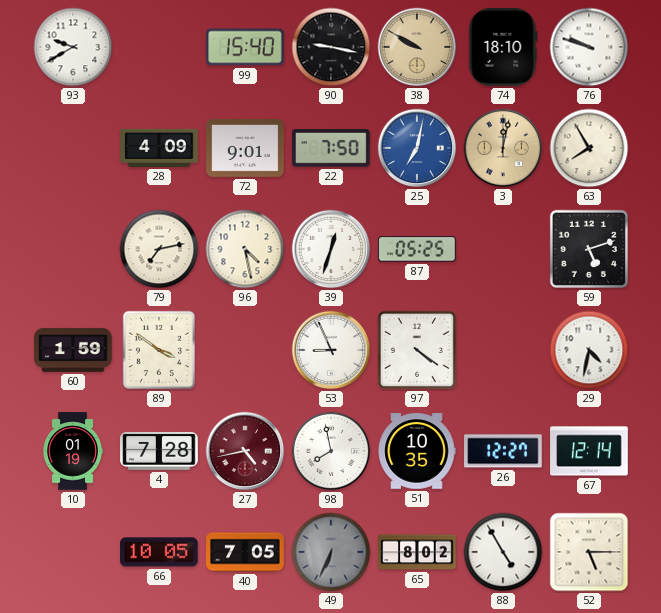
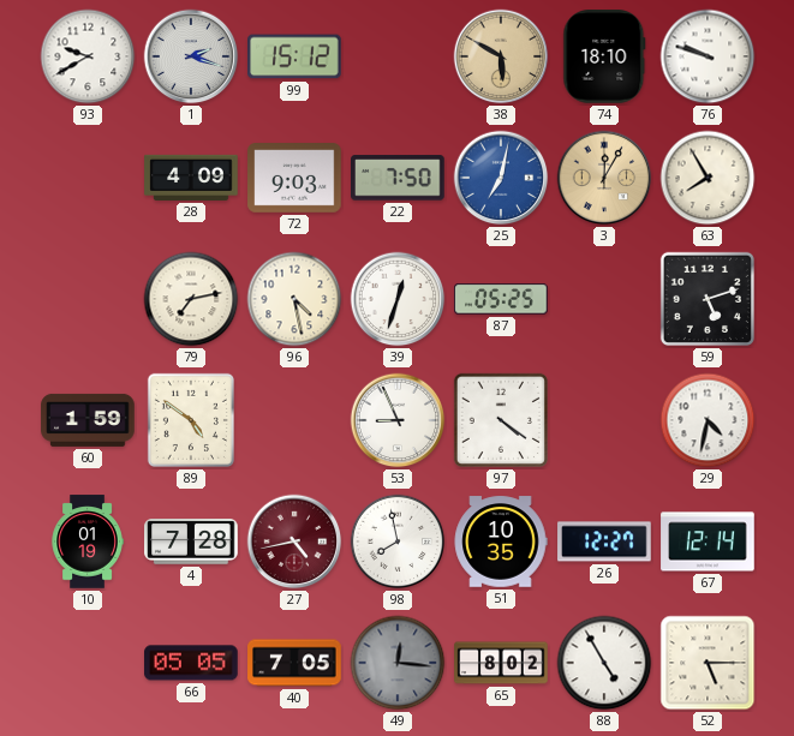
1: none -> 2:18 (191, 56)
99: 15:40 -> 15:12 (294, 56)
90: 9:17 -> none (331, 47)
38: 9:50 -> 5:50 (501, 56)
72: 9:01 -> 9:03 (294, 179)
3: 12:02 -> 12:05 (604, 178)
89: 3:51 -> 4:51 (191, 420)
66: 10:05 -> 05:05 (191, 663)
49: 6:34 -> 12:16 (398, 663)
